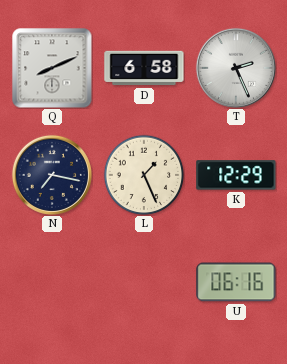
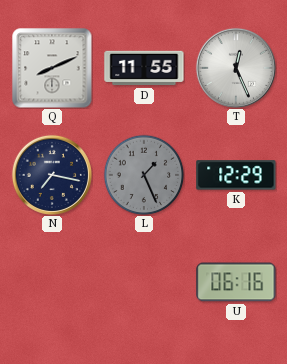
D: 6:58 -> 11:55 (144, 68)
T: 2:26 -> 12:26 (236, 68)
L dial: cream -> grey (144, 175)
